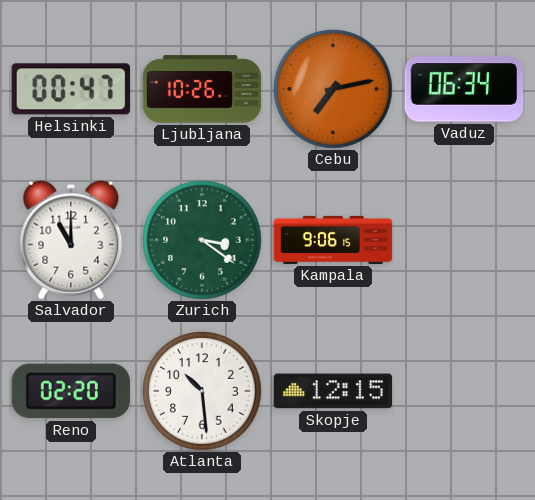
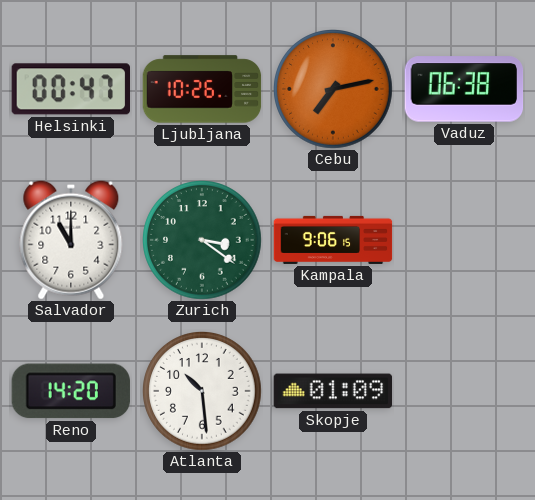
Vaduz: 06:34 -> 06:38 (464, 89)
Reno: 02:20 -> 14:20 (70, 391)
Skopje: 12:15 -> 01:09 (333, 391)
